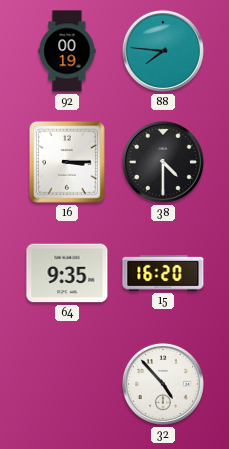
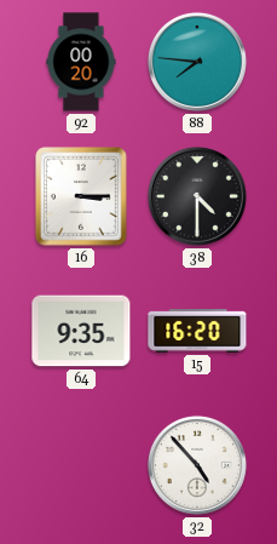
92: 00:19 -> 00:20 (81, 62)
